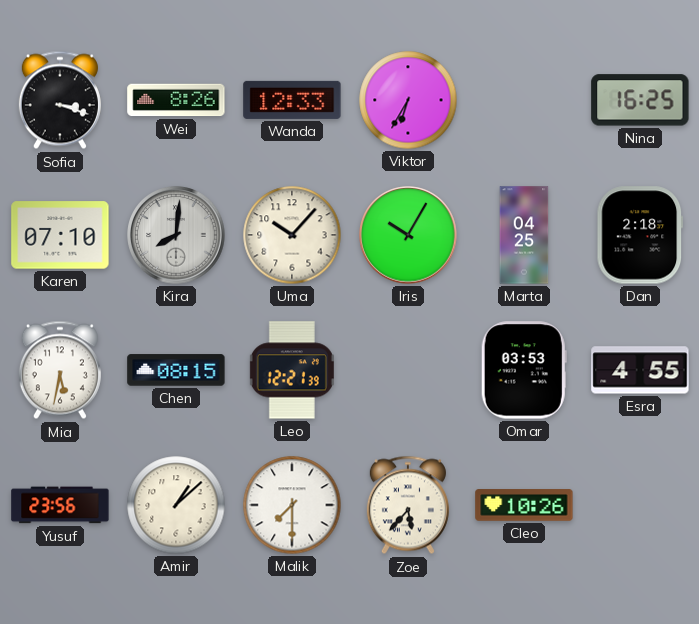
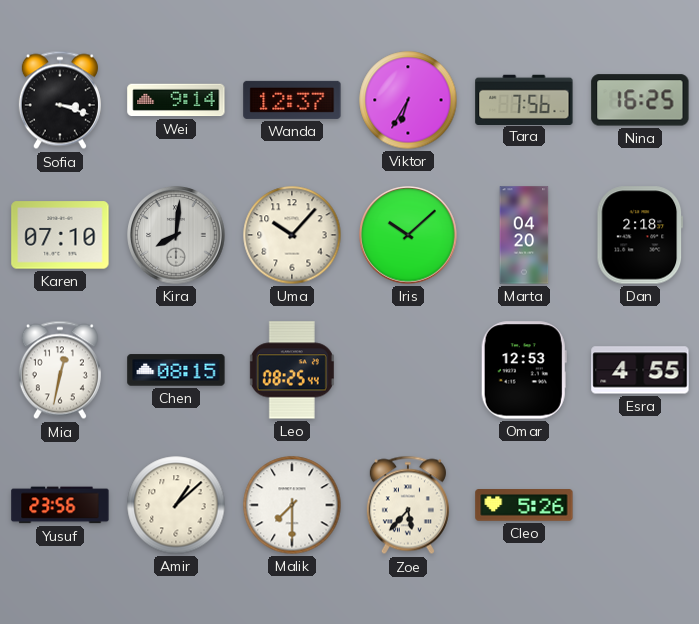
Wei: 8:26 -> 9:14 (176, 100)
Wanda: 12:33 -> 12:37 (292, 100)
Tara: none -> 7:56 (524, 99)
Iris: 10:05 -> 10:08 (408, 235)
Marta: 04:25 -> 04:20 (524, 235)
Mia: 5:32 -> 12:32 (60, 370)
Leo: 12:21 -> 08:25 (292, 370)
Omar: 03:53 -> 12:53 (524, 370)
Cleo: 10:26 -> 5:26 (524, 505)
